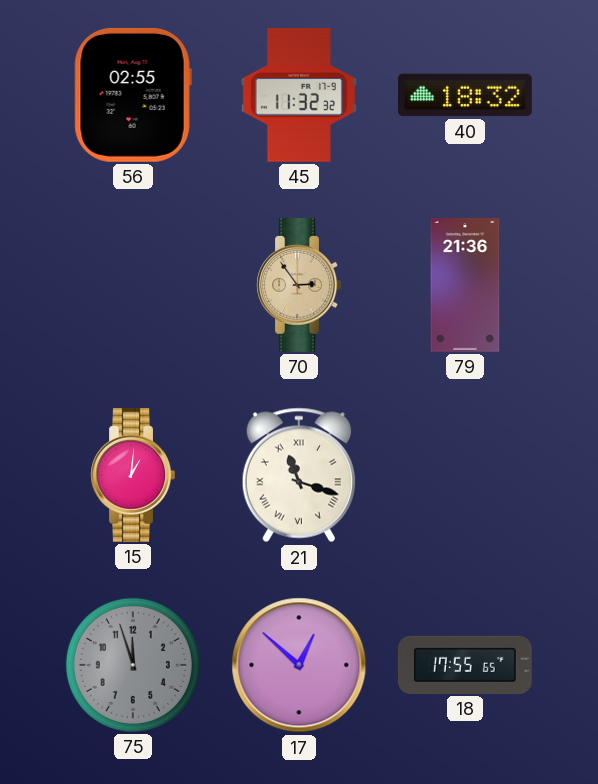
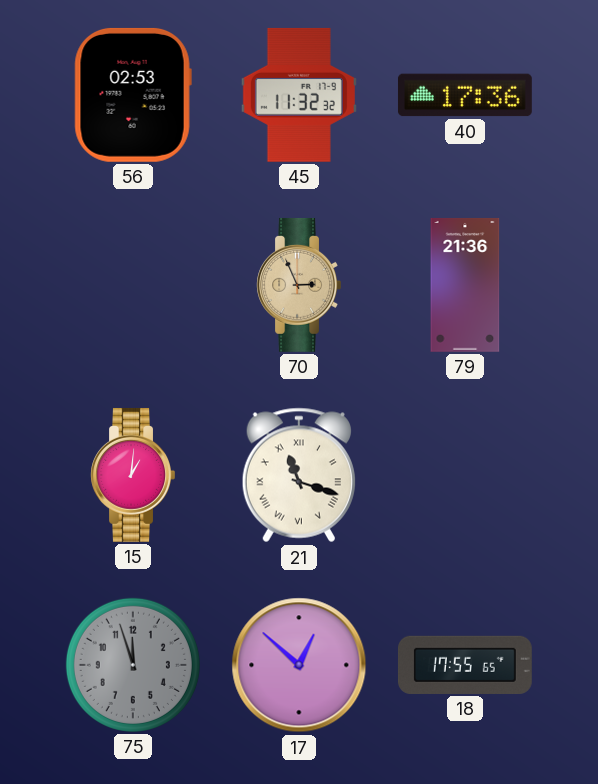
56: 02:55 -> 02:53 (133, 95)
40: 18:32 -> 17:36 (465, 95)
70: 2:54 -> 2:56 (299, 285)
